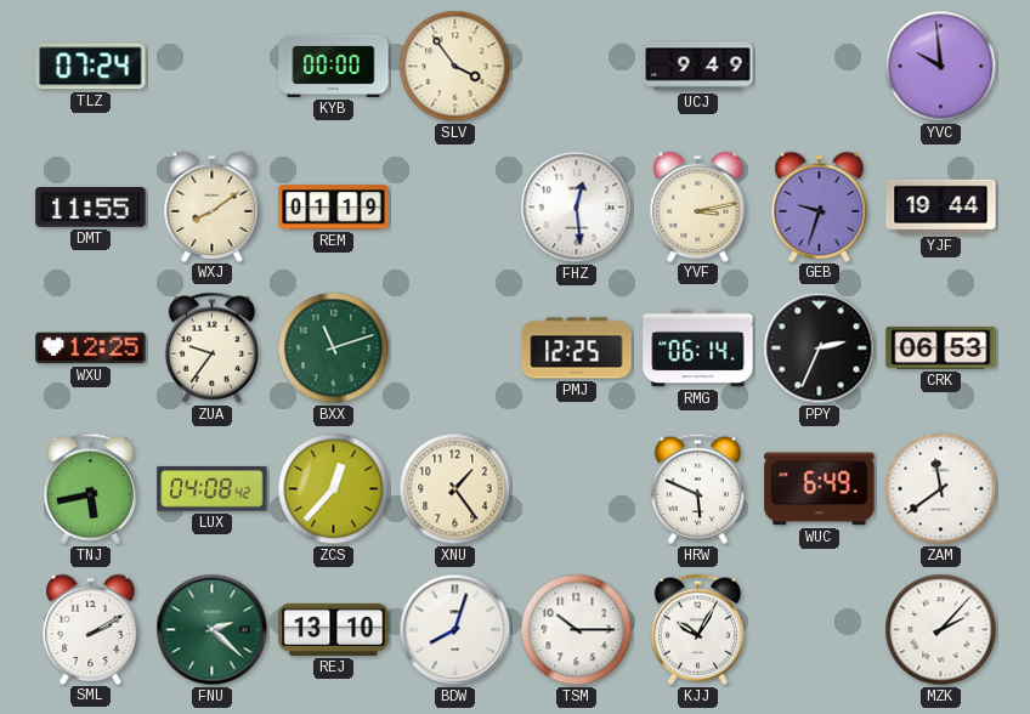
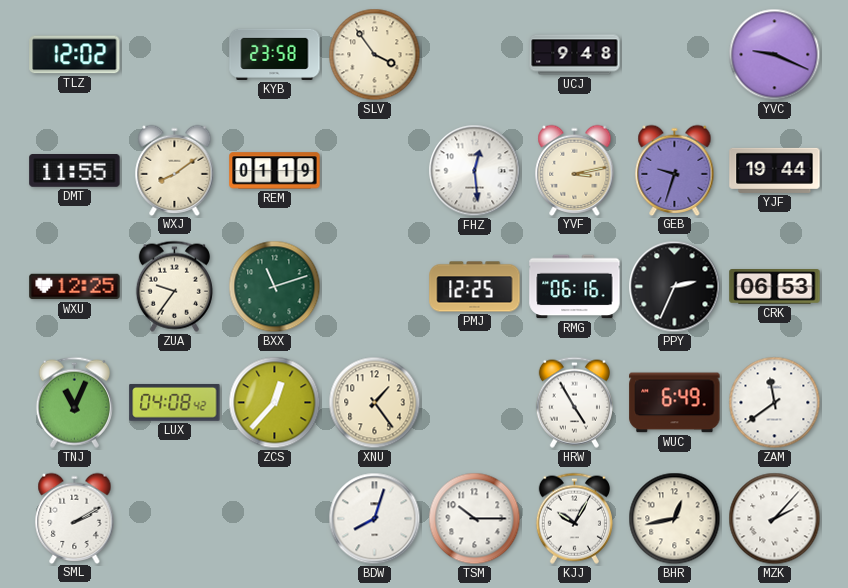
TLZ: 07:24 -> 12:02 (75, 55)
KYB: 00:00 -> 23:58 (275, 54)
UCJ: 9:49 -> 9:48 (575, 55)
YVC: 9:59 -> 9:19 (775, 55)
RMG: 06:14 -> 06:16 (575, 287)
TNJ: 5:43 -> 11:04 (74, 402)
HRW: 5:49 -> 4:55 (574, 402)
FNU: 2:22 -> none (213, 630)
REJ: 13:10 -> none (334, 629)
BHR: none -> 12:43 (675, 519)
